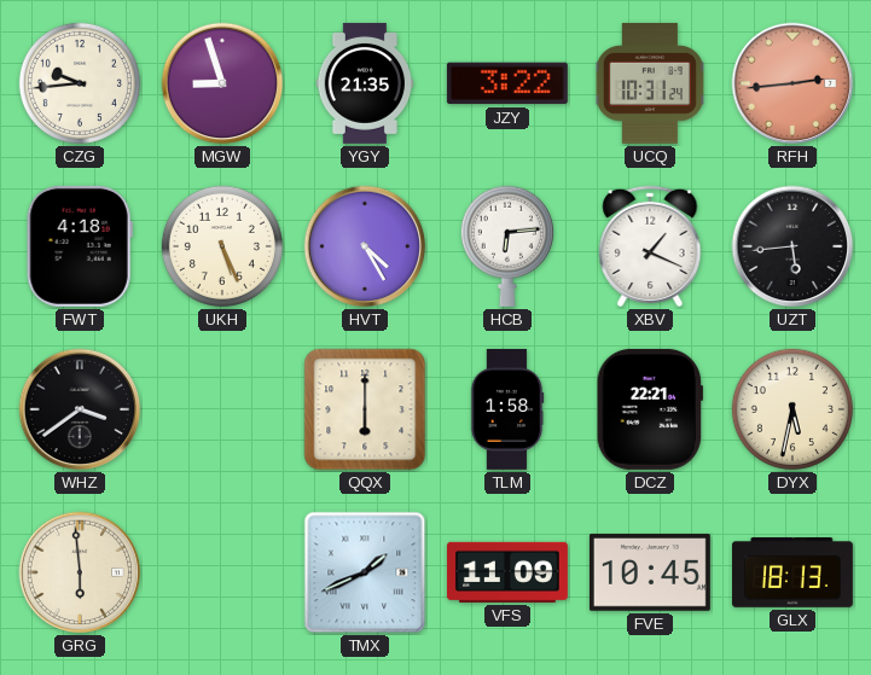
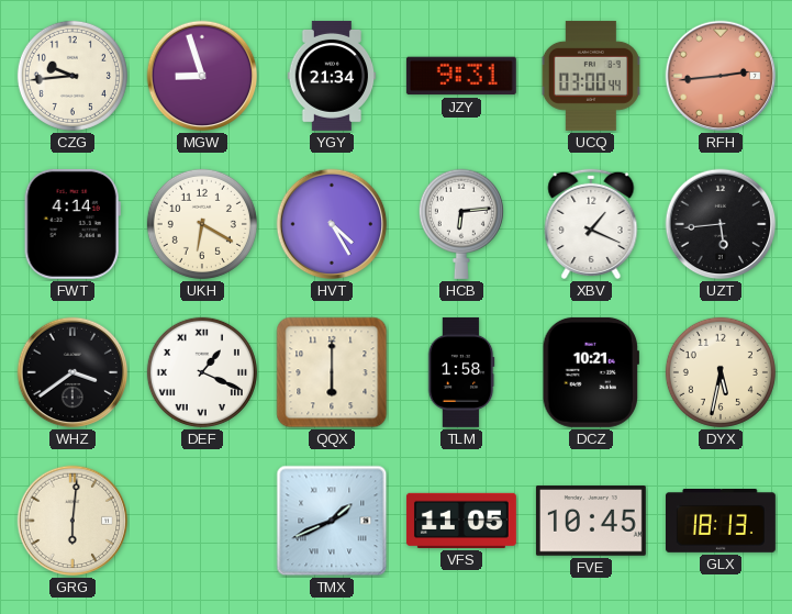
YGY: 21:35 -> 21:34 (332, 76)
JZY: 3:22 -> 9:31 (461, 76)
UCQ: 10:31 -> 03:00 (591, 76)
FWT: 4:18 -> 4:14 (72, 224)
UKH: 5:26 -> 6:20 (202, 224)
DEF: none -> 1:19 (202, 372)
DCZ: 22:21 -> 10:21 (591, 372)
GRG: 5:59 -> 6:01 (72, 521)
VFS: 11:09 -> 11:05 (461, 521)
